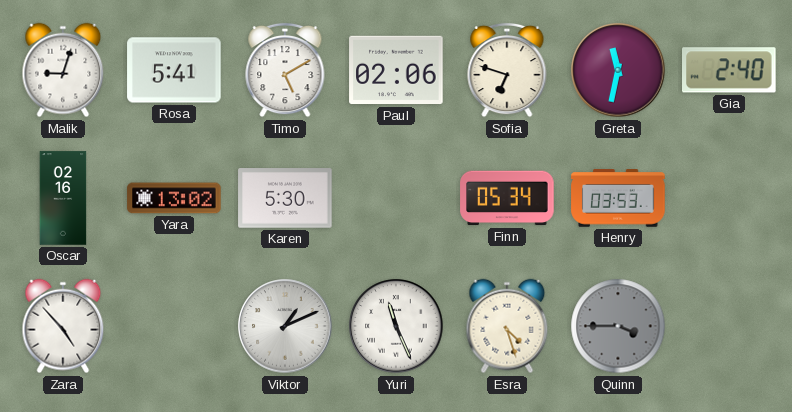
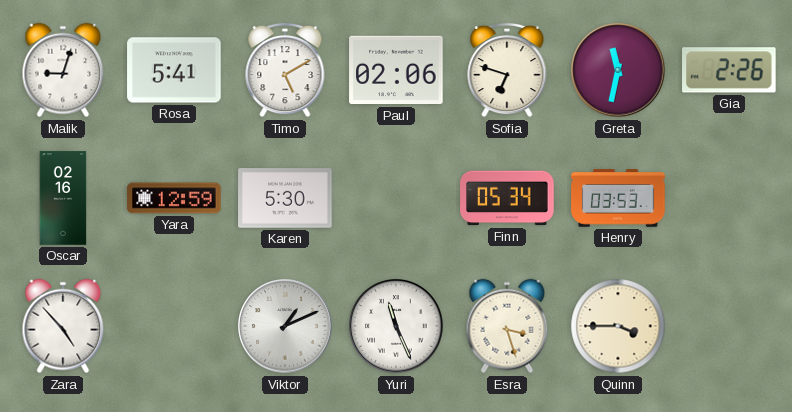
Gia: 2:40 -> 2:26 (730, 70)
Yara: 13:02 -> 12:59 (174, 198)
Esra: 4:27 -> 3:27 (507, 326)
Quinn dial: grey -> cream (618, 326)
